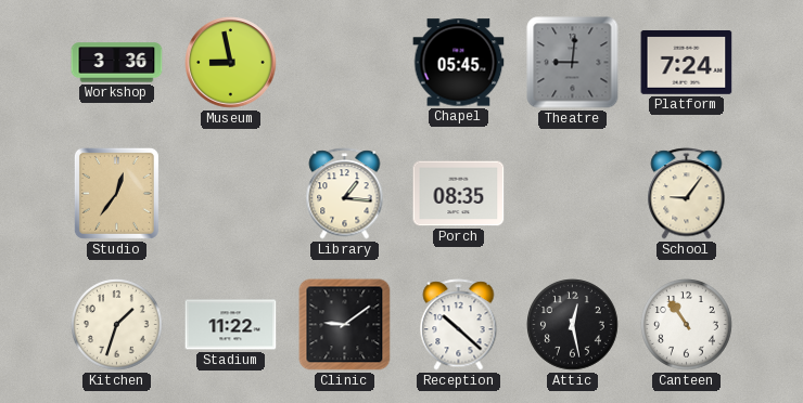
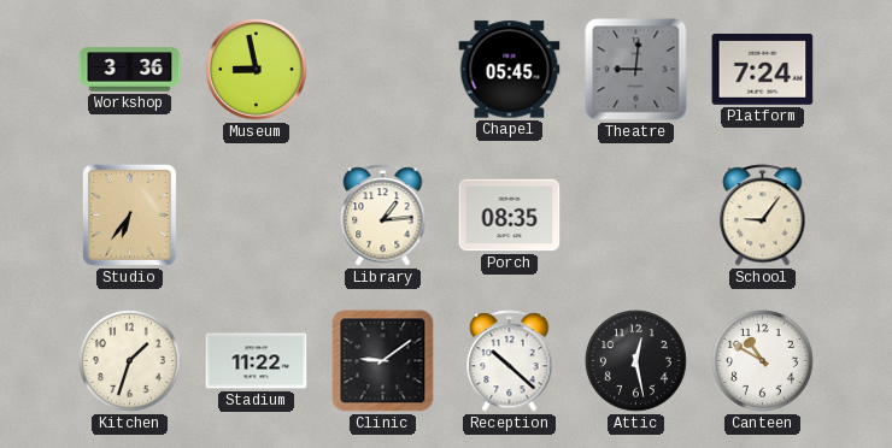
Studio: 12:36 -> 6:36 (129, 214)
Library: 1:16 -> 1:14 (383, 216)
Canteen: 10:54 -> 10:50 (763, 361)
